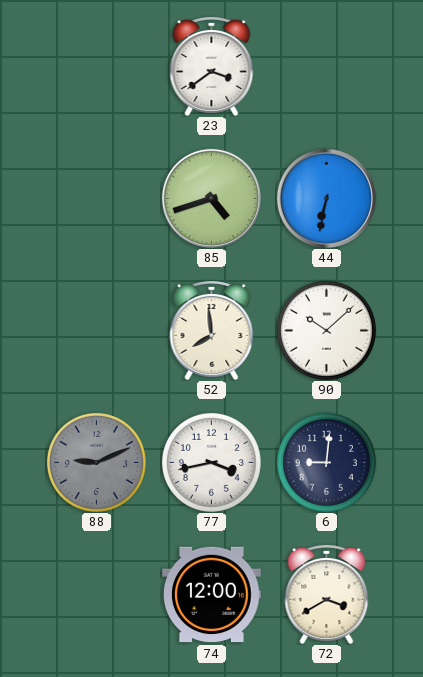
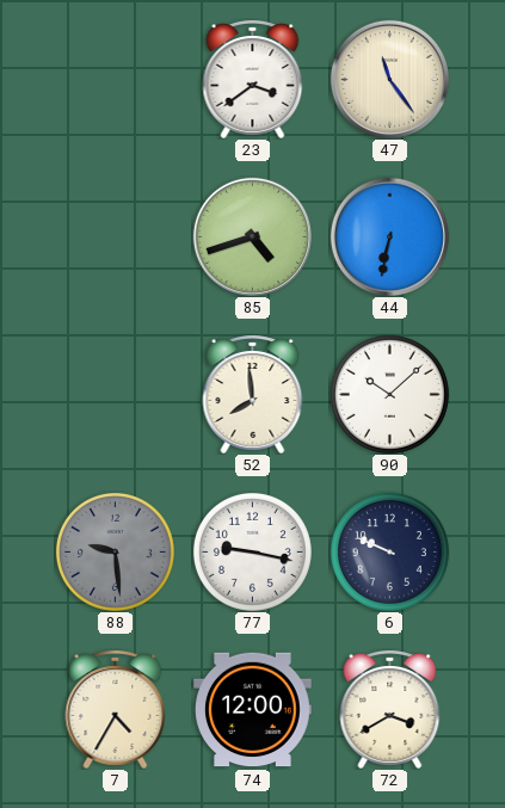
47: none -> 11:24 (389, 79)
88: 9:11 -> 9:29 (115, 551)
77: 3:43 -> 9:17 (252, 551)
6: 9:01 -> 9:49 (389, 551)
7: none -> 4:35 (116, 710)
